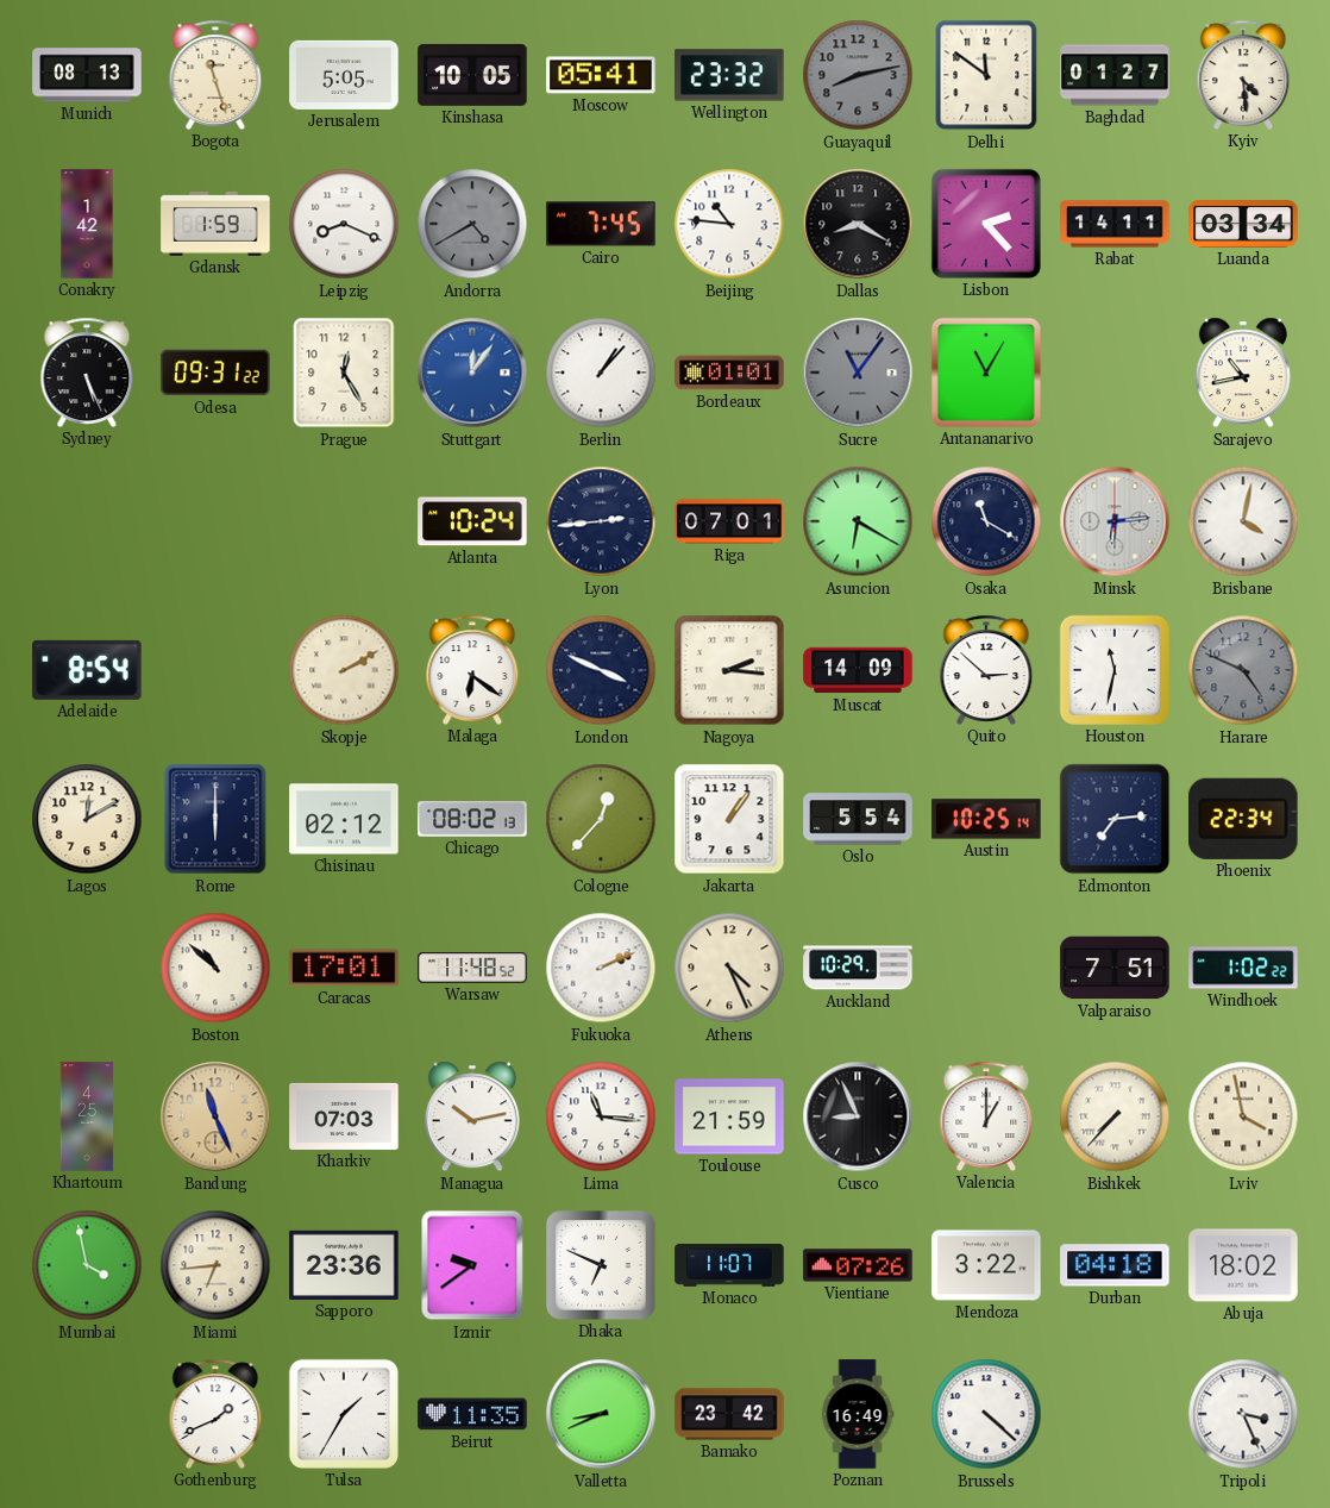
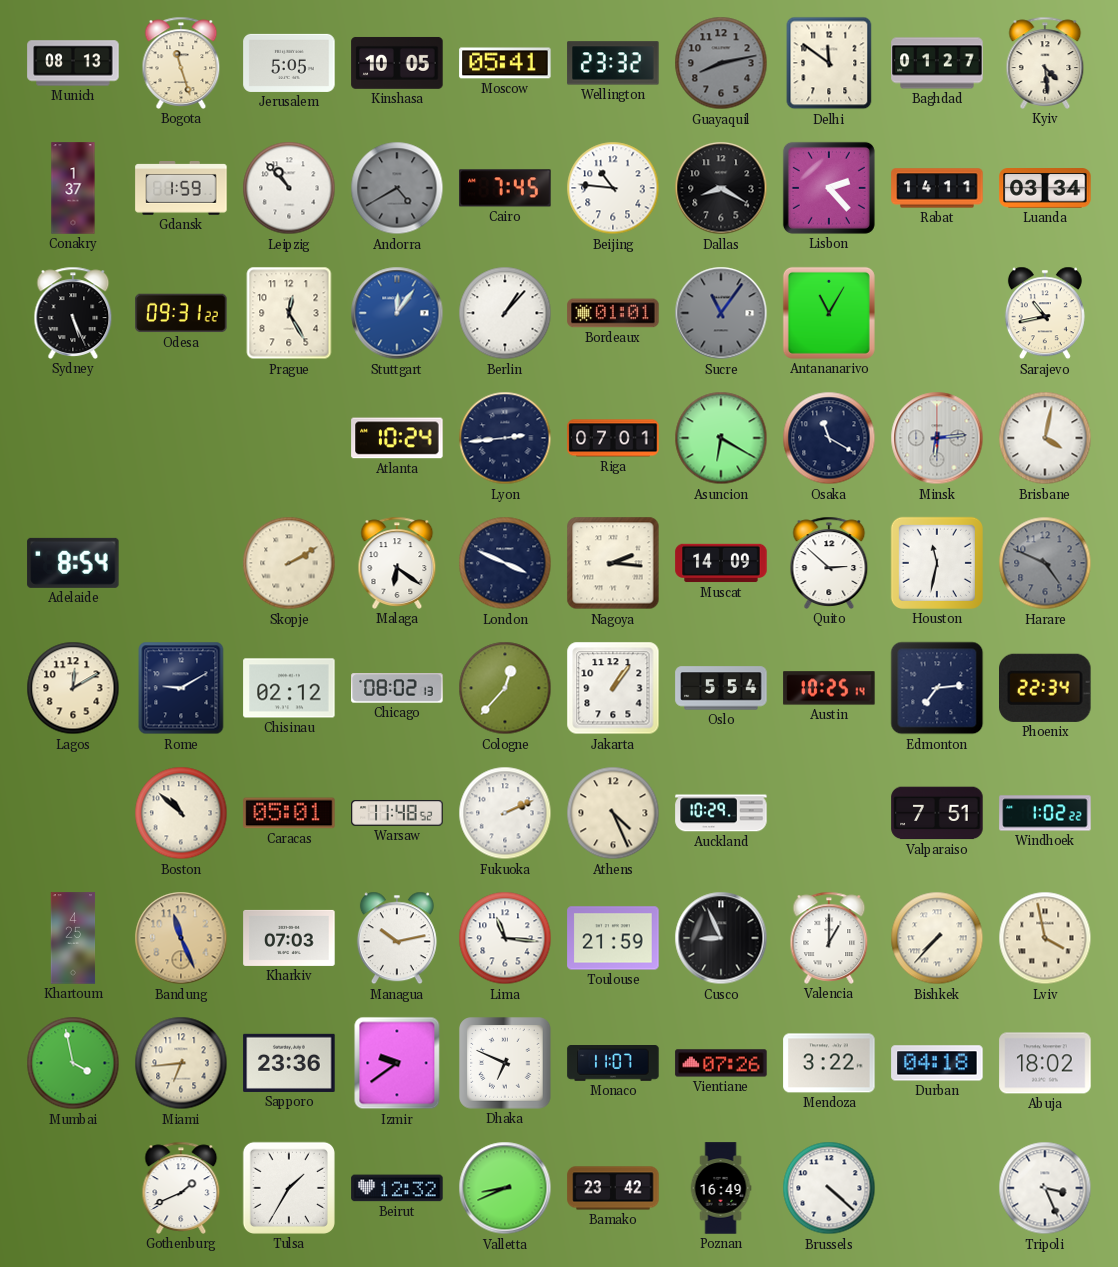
Conakry: 1:42 -> 1:37 (73, 188)
Leipzig: 8:19 -> 10:53 (289, 188)
Rome: 6:00 -> 9:10 (181, 688)
Caracas: 17:01 -> 05:01 (289, 813)
Beirut: 11:35 -> 12:32 (397, 1188)
